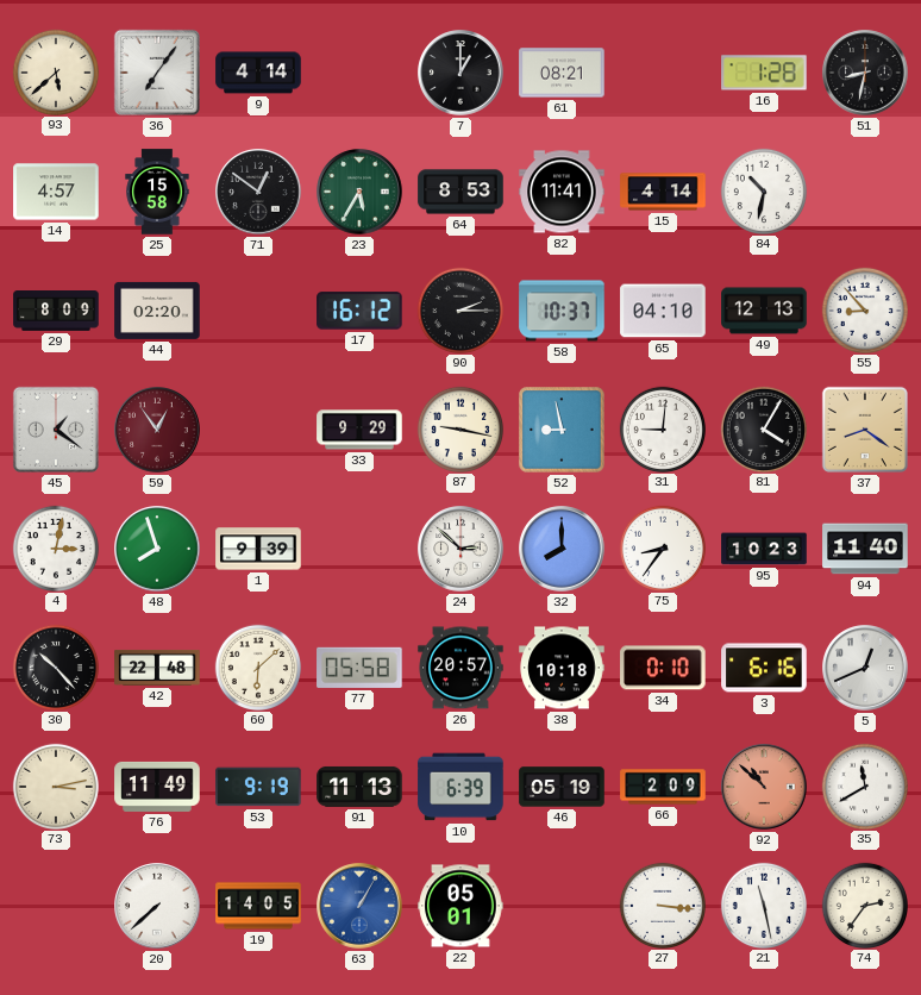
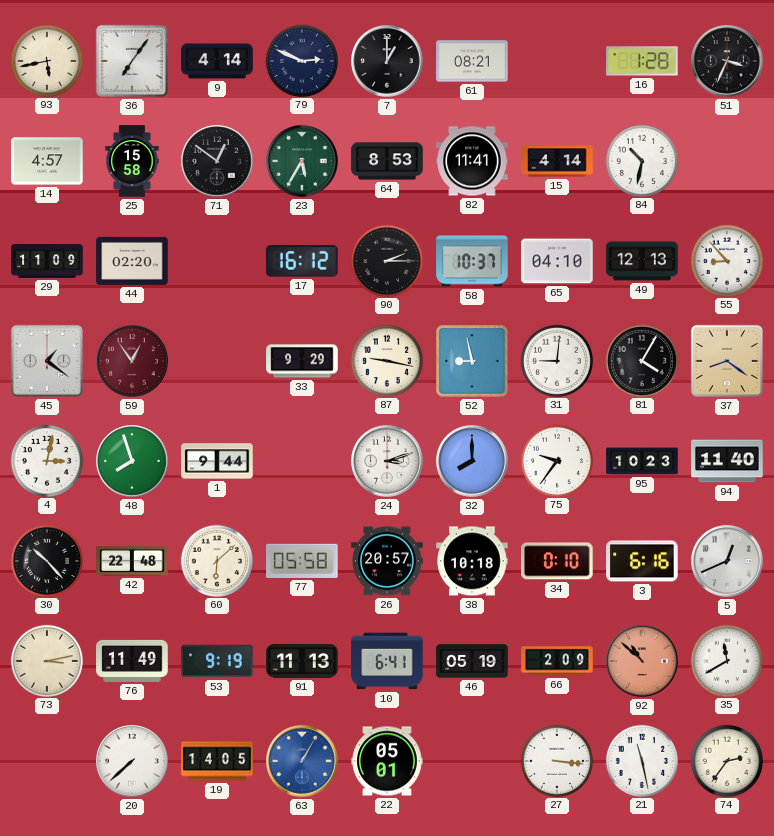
93: 5:38 -> 5:43 (46, 60)
79: none -> 2:49 (301, 60)
51: 8:32 -> 3:34 (727, 61)
29: 8:09 -> 11:09 (47, 262)
1: 9:39 -> 9:44 (217, 461)
24: 2:52 -> 3:12 (387, 461)
75: 8:36 -> 9:36 (556, 460)
10: 6:39 -> 6:41 (387, 661)
